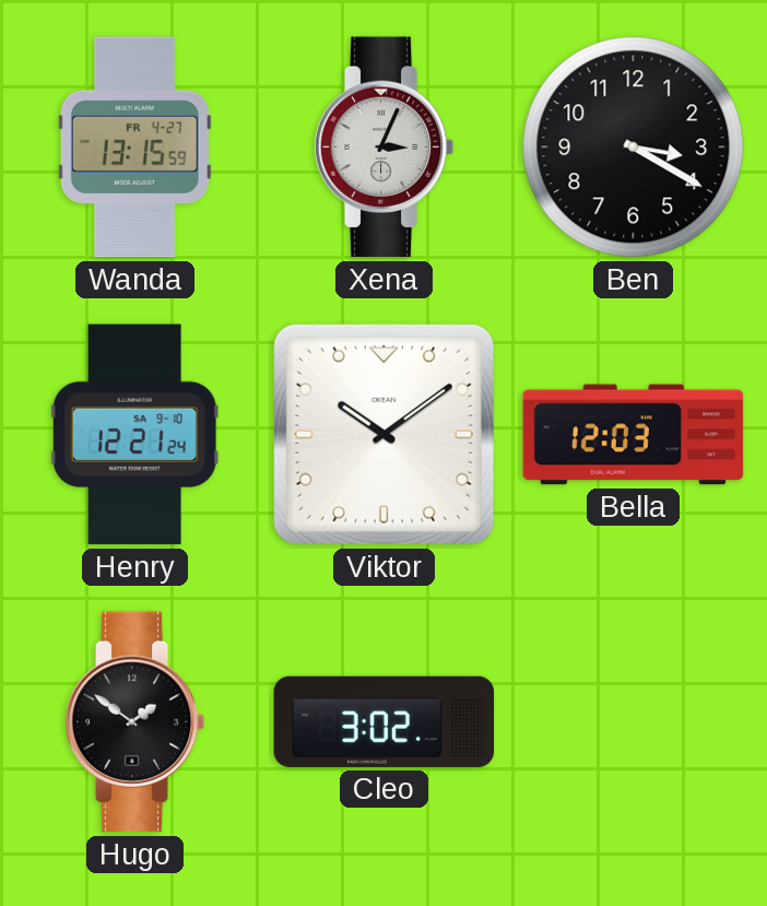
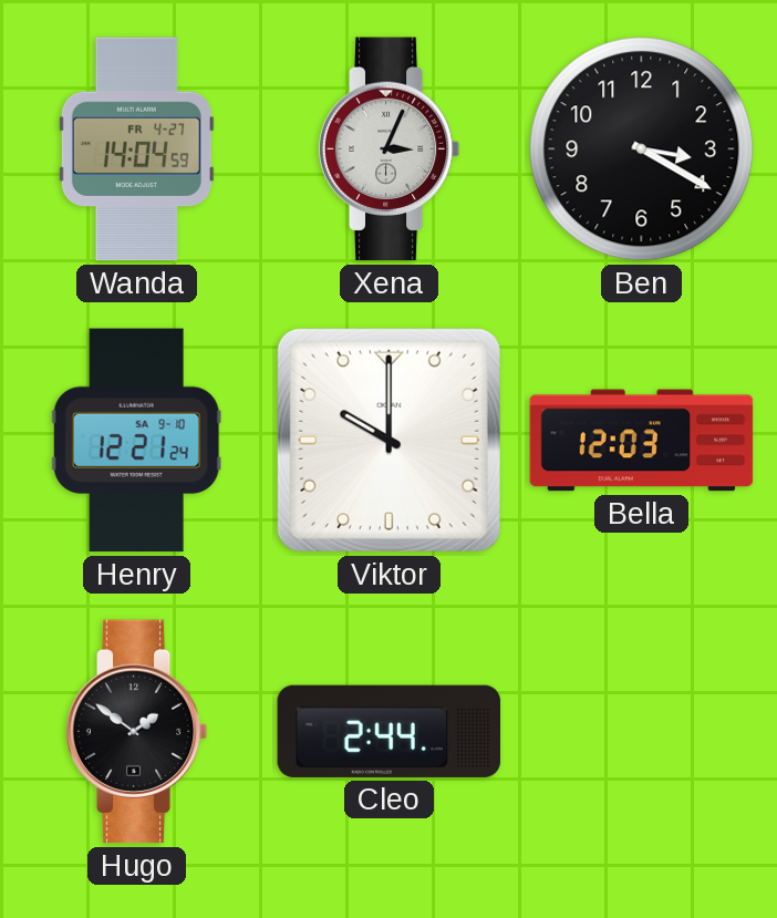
Wanda: 13:15 -> 14:04 (136, 149)
Viktor: 10:09 -> 10:00 (388, 440)
Cleo: 3:02 -> 2:44 (390, 731)
